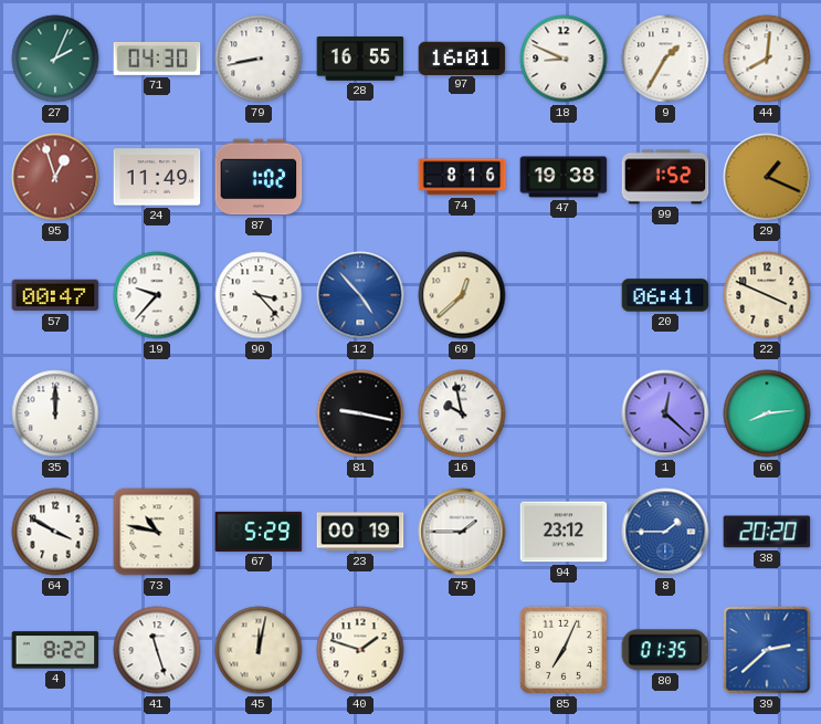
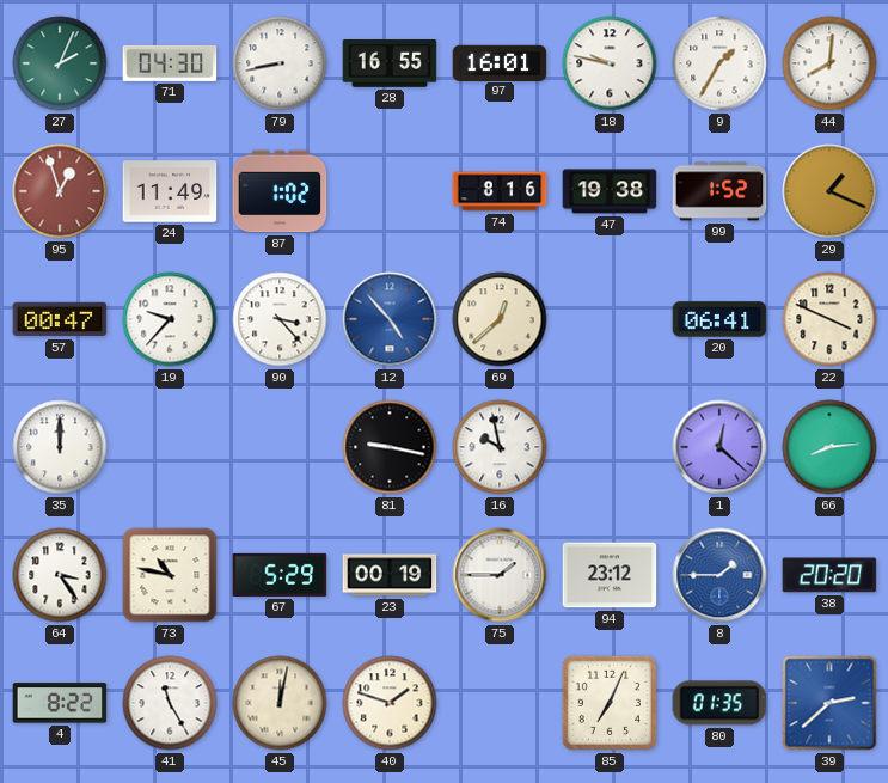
18: 8:49 -> 9:47 (610, 63)
64: 3:50 -> 3:24 (60, 575)
41: 11:27 -> 11:25 (170, 703)
